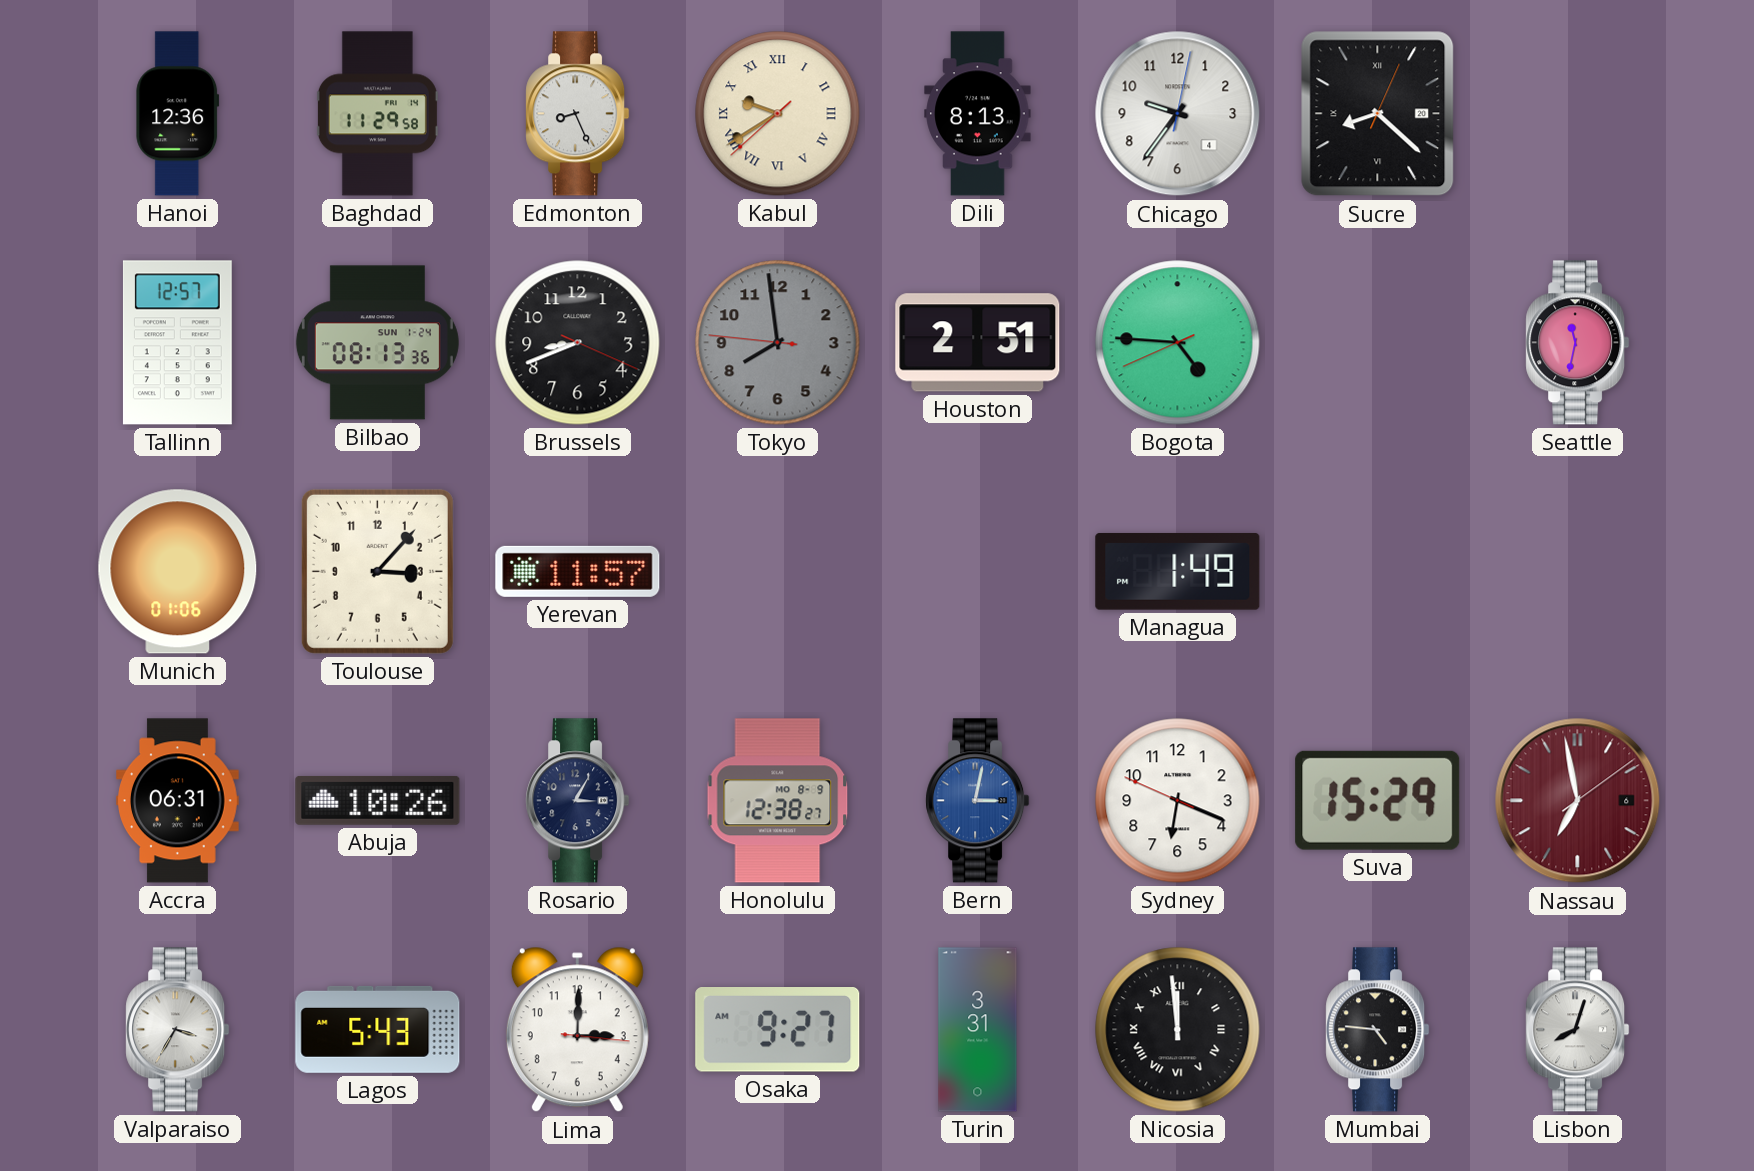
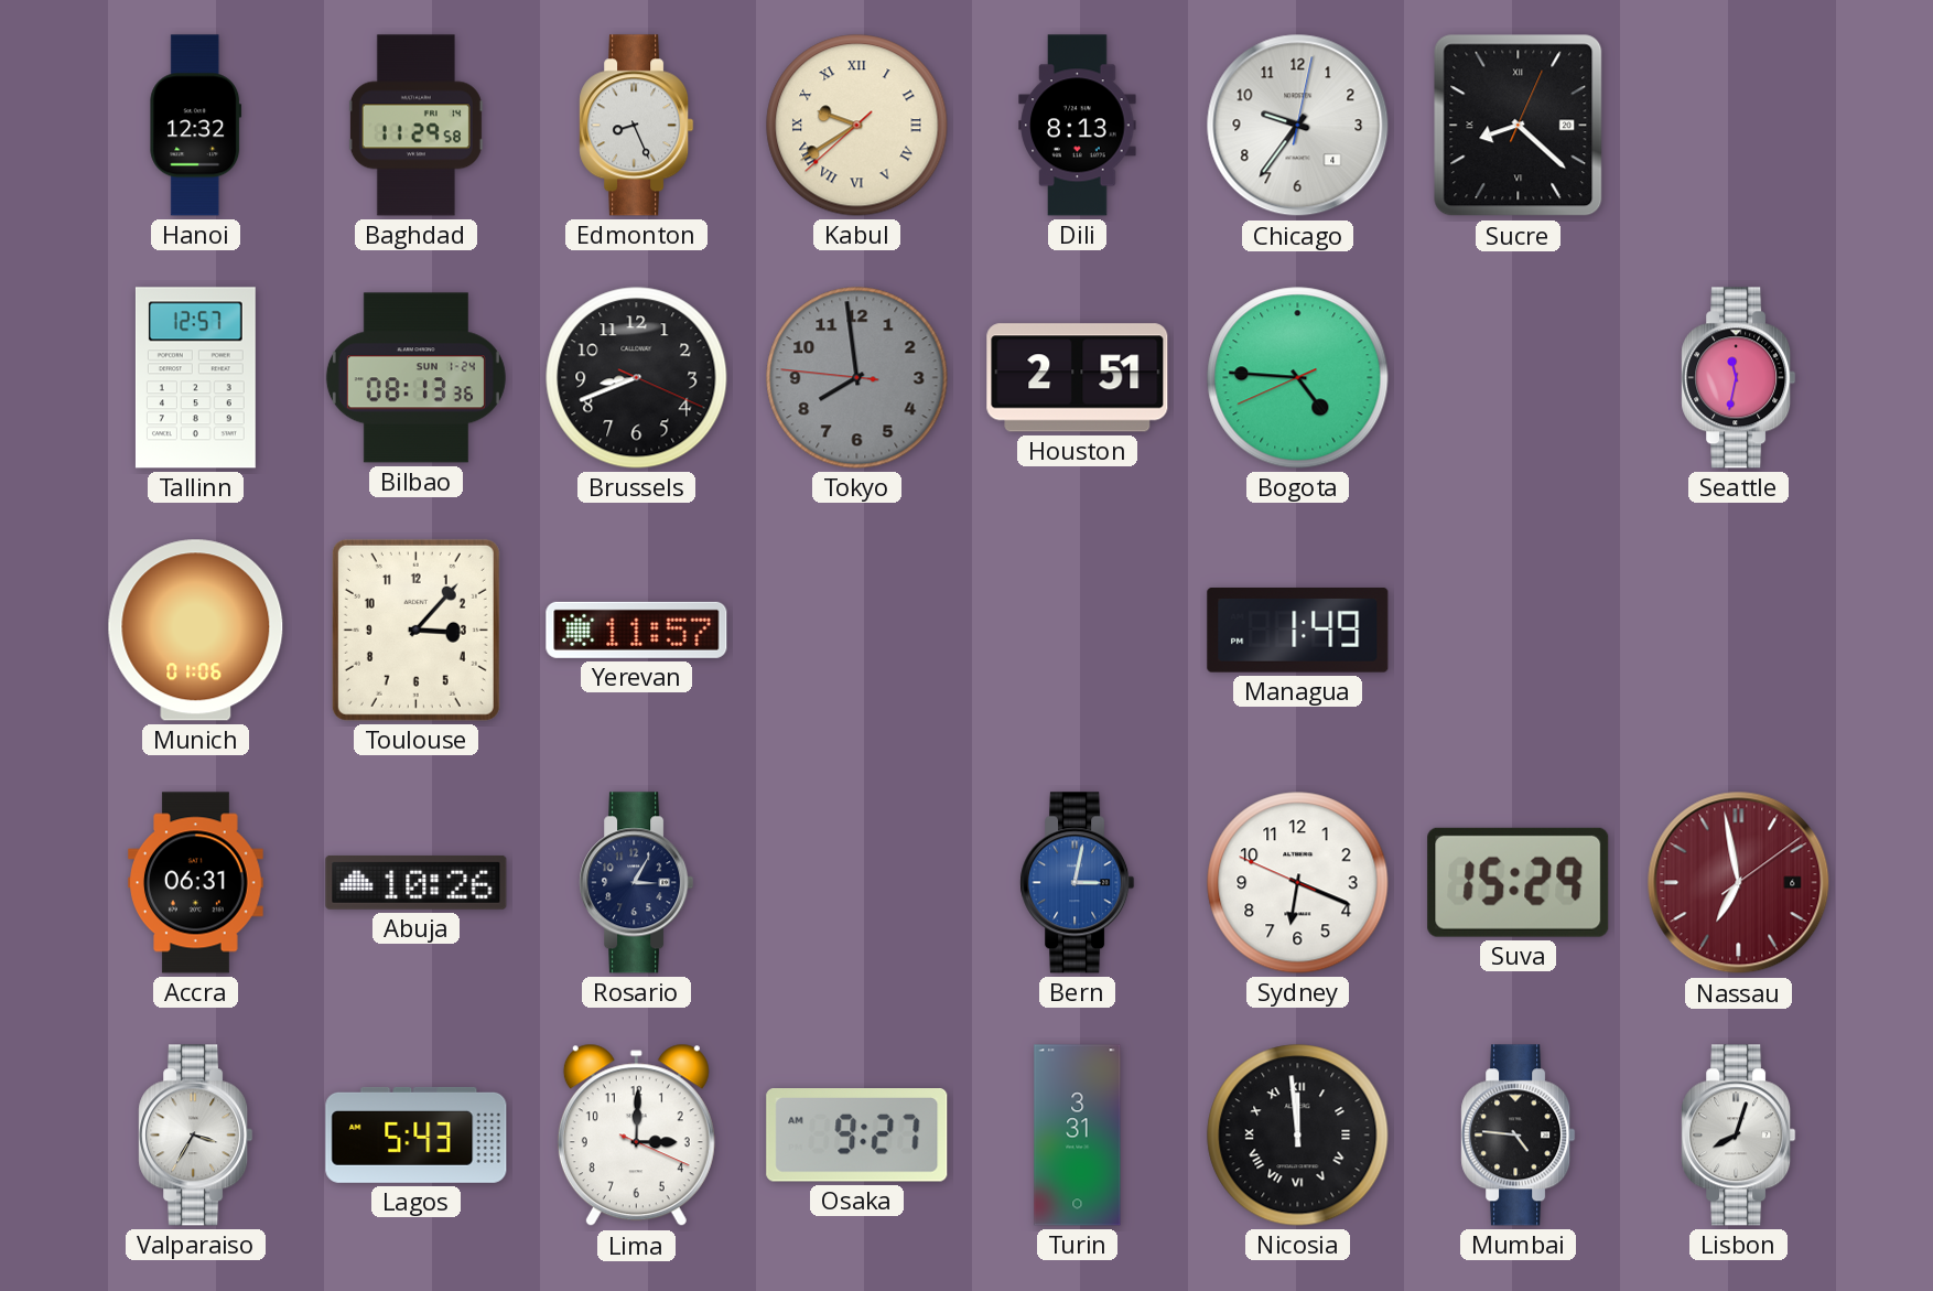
Hanoi: 12:36 -> 12:32 (196, 126)
Honolulu: 12:38 -> none (778, 801)
Lima: 3:00:16 -> 3:00:19 (636, 1136)
